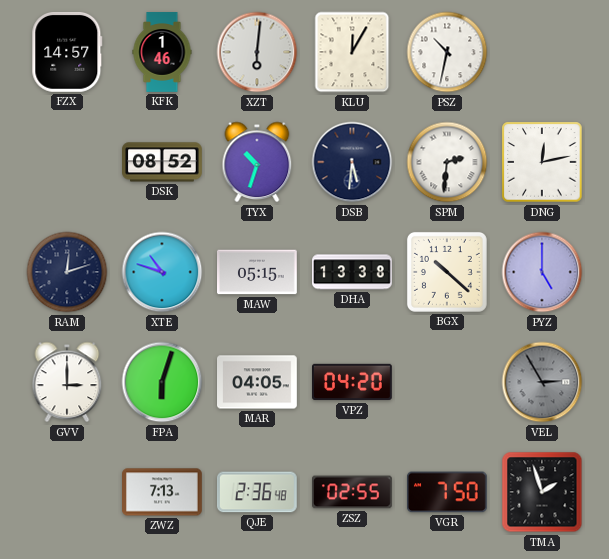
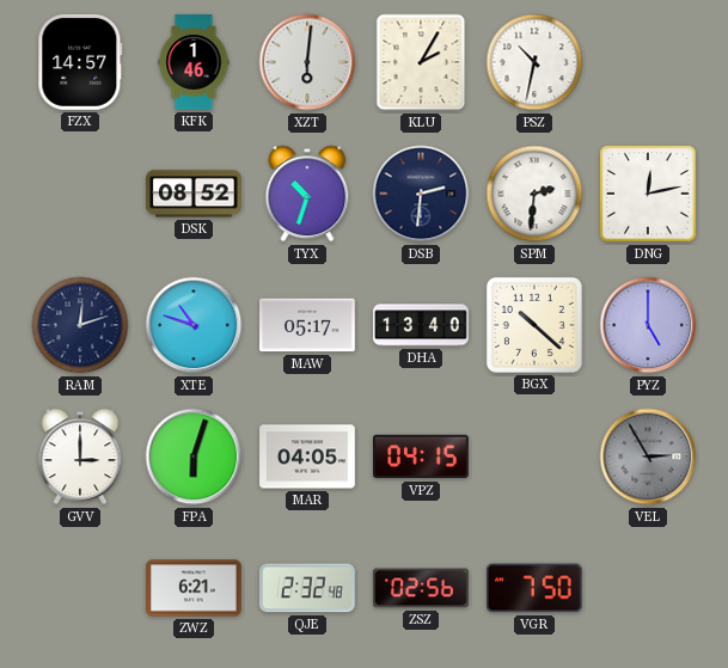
KLU: 12:05 -> 2:05 (421, 62)
DSB: 5:31 -> 2:31 (421, 194)
MAW: 05:15 -> 05:17 (308, 325)
DHA: 13:38 -> 13:40 (422, 325)
VPZ: 04:20 -> 04:15 (422, 456)
ZWZ: 7:13 -> 6:21 (195, 588)
QJE: 2:36 -> 2:32 (307, 588)
ZSZ: 02:55 -> 02:56 (422, 588)
TMA: 1:57 -> none (542, 492)
